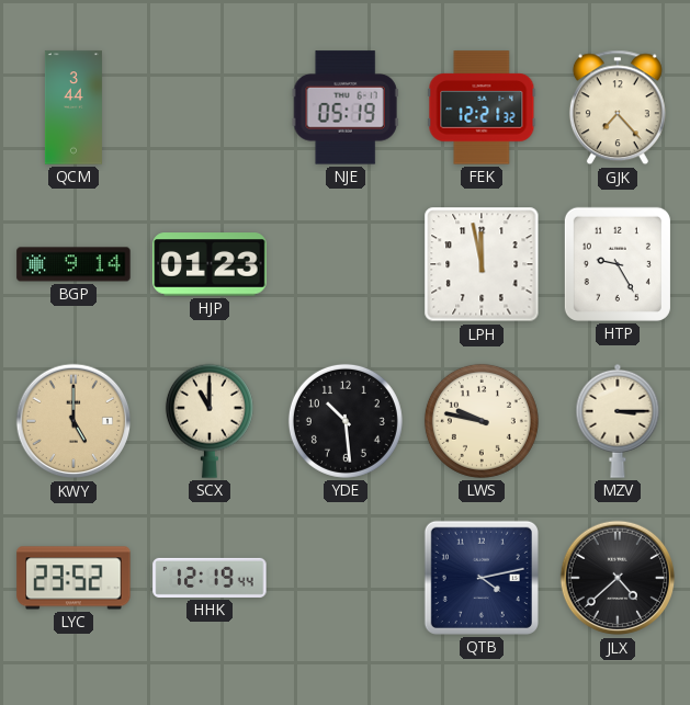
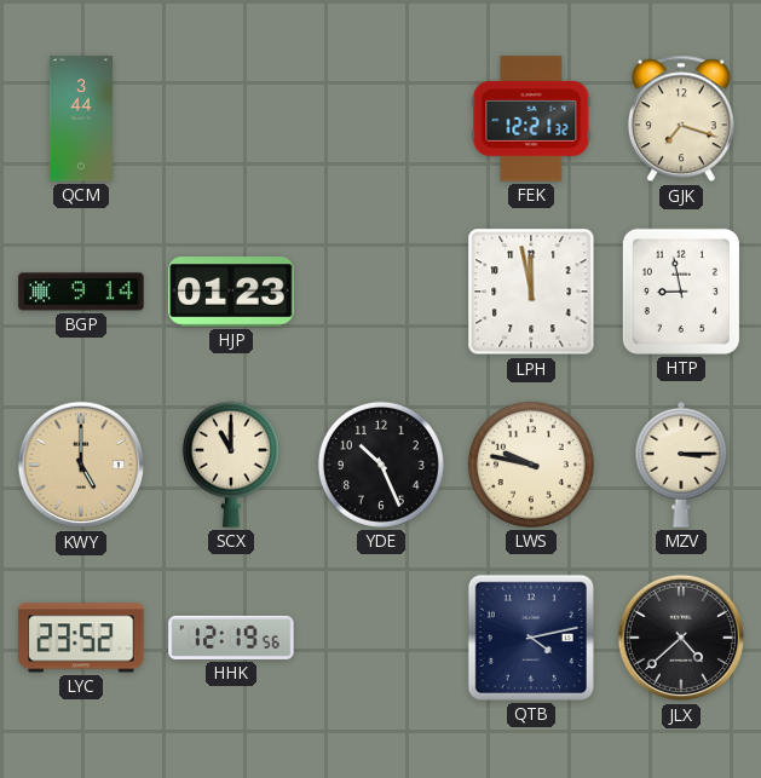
NJE: 05:19 -> none (346, 107)
GJK: 7:23 -> 7:18 (681, 119)
HTP: 9:25 -> 8:58 (681, 292)
YDE: 10:29 -> 10:26 (381, 465)
HHK: 12:19:44 -> 12:19:56 (231, 638)
